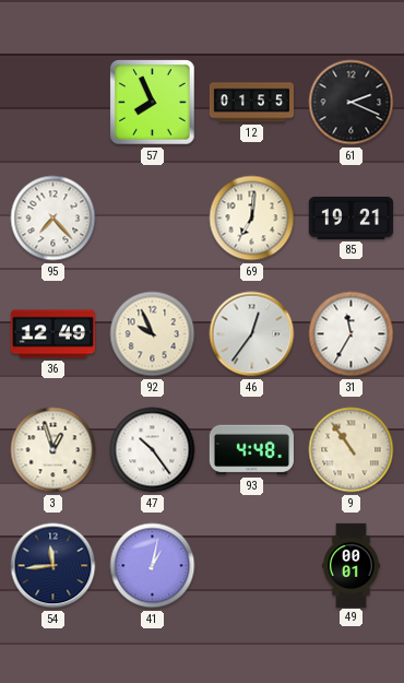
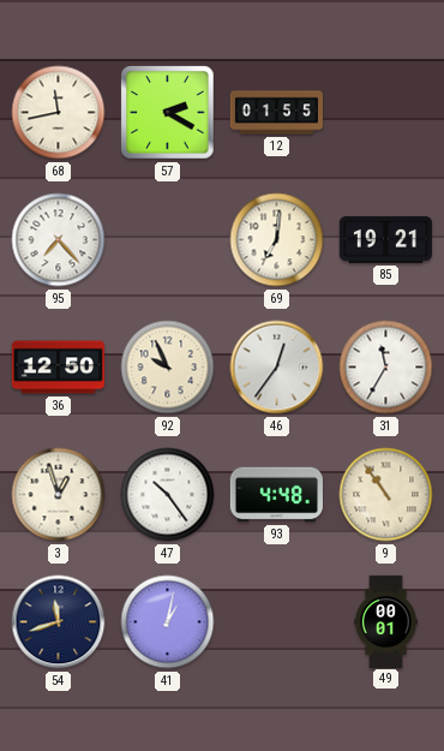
68: none -> 11:43 (59, 113)
57: 7:56 -> 2:20 (168, 113)
61: 2:19 -> none (352, 103)
36: 12:49 -> 12:50 (58, 368)
54: 11:44 -> 11:42 (59, 622)
